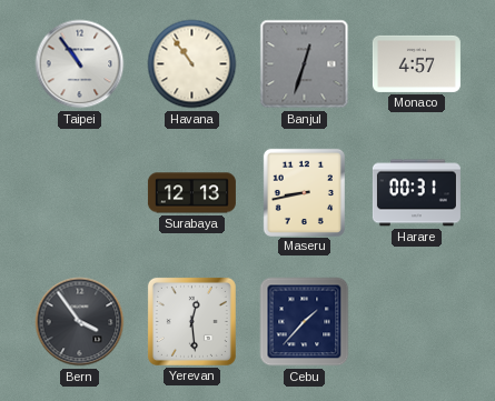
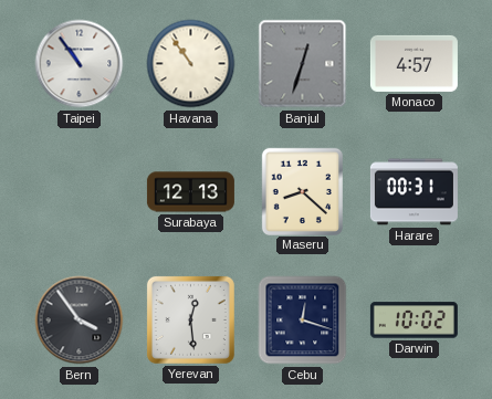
Maseru: 8:43 -> 8:22 (302, 191)
Cebu: 1:37 -> 12:18 (303, 321)
Darwin: none -> 10:02 (414, 321)
